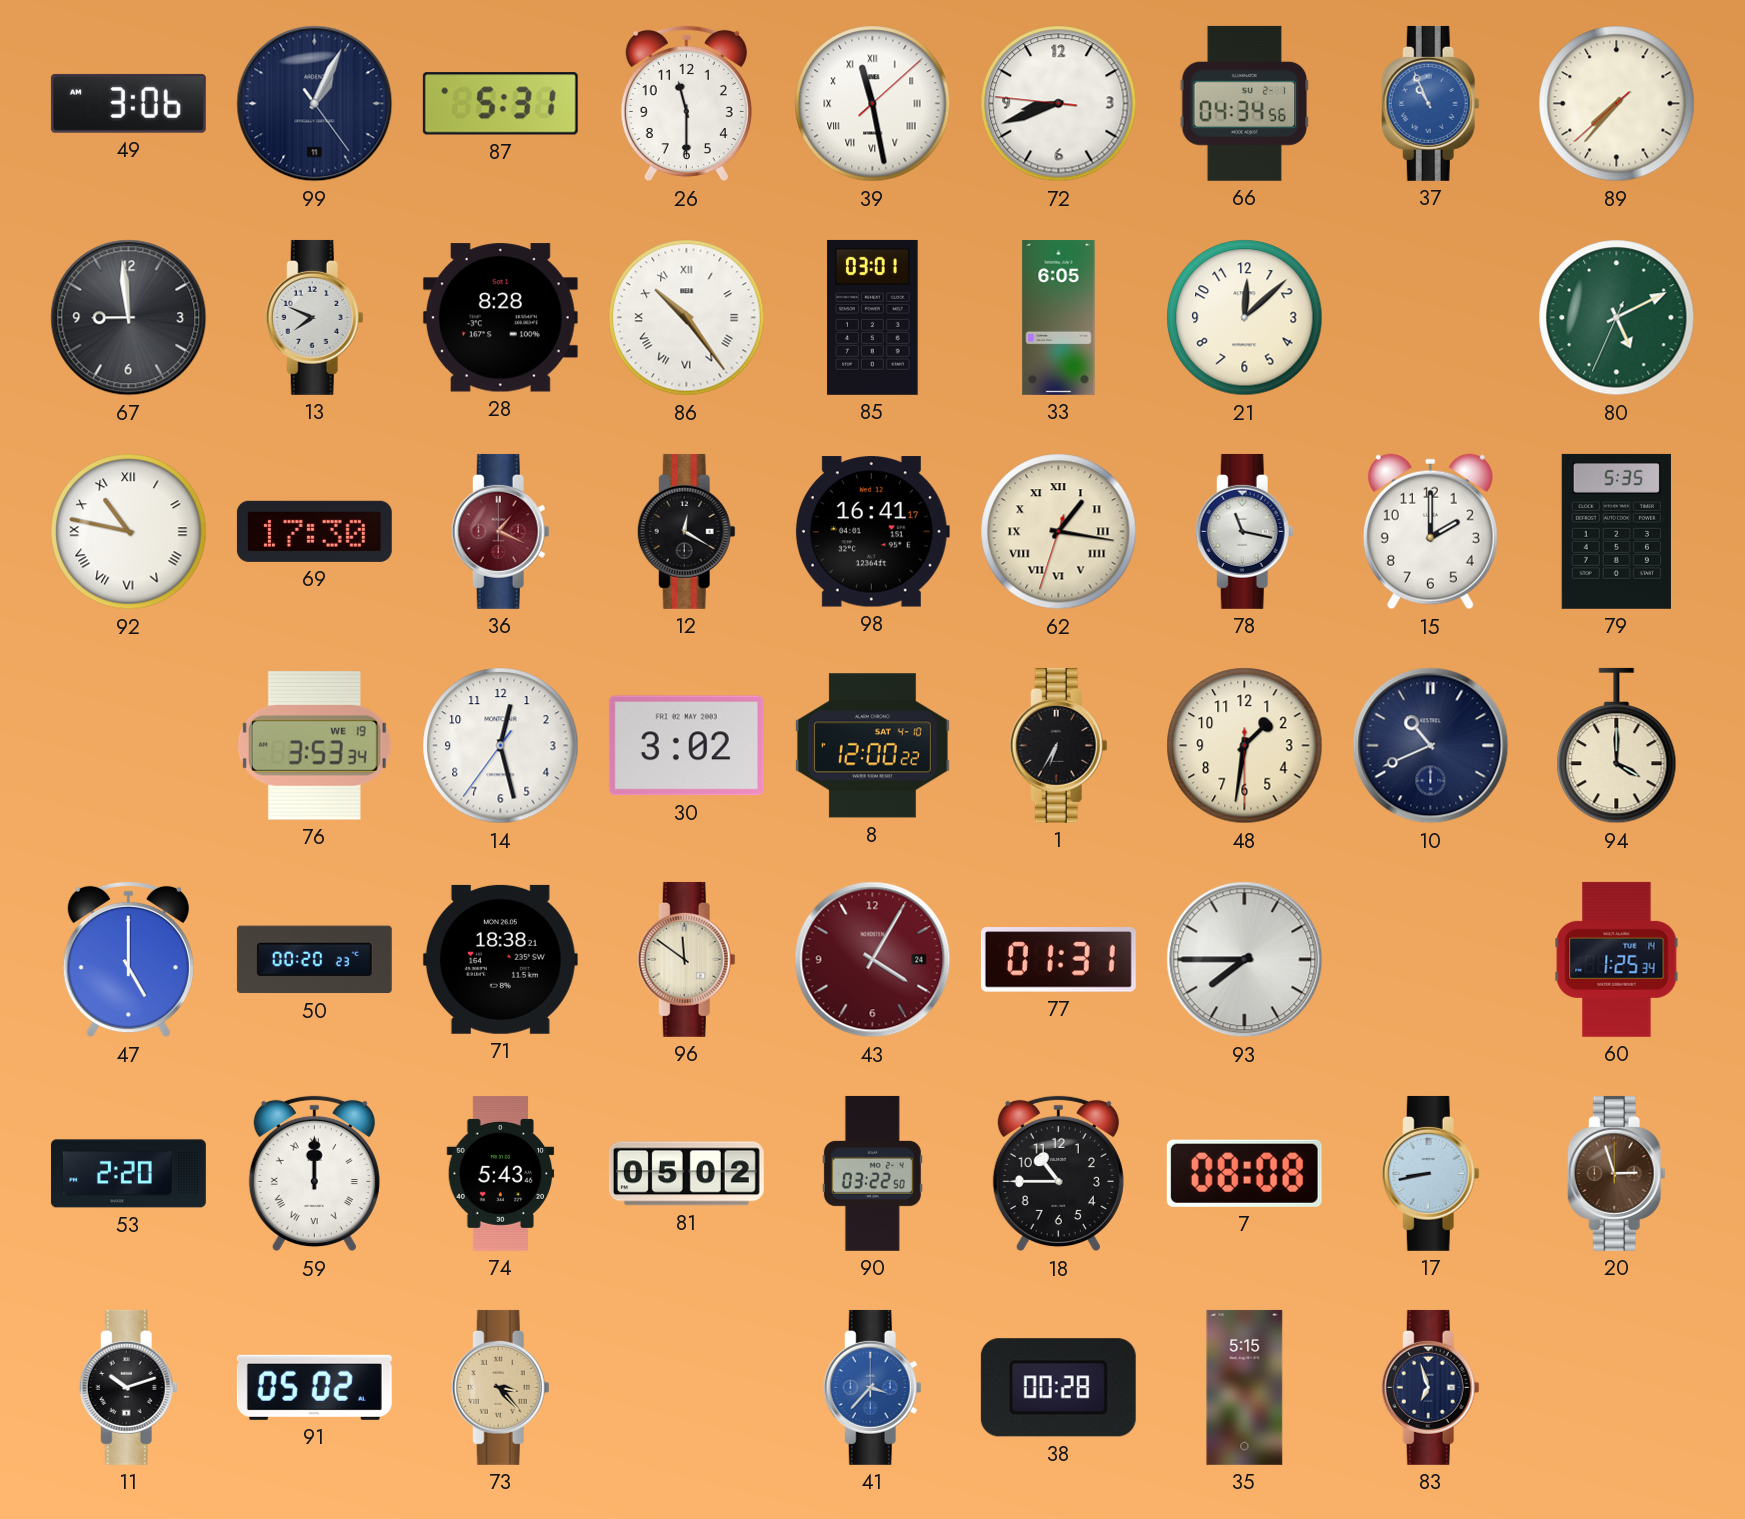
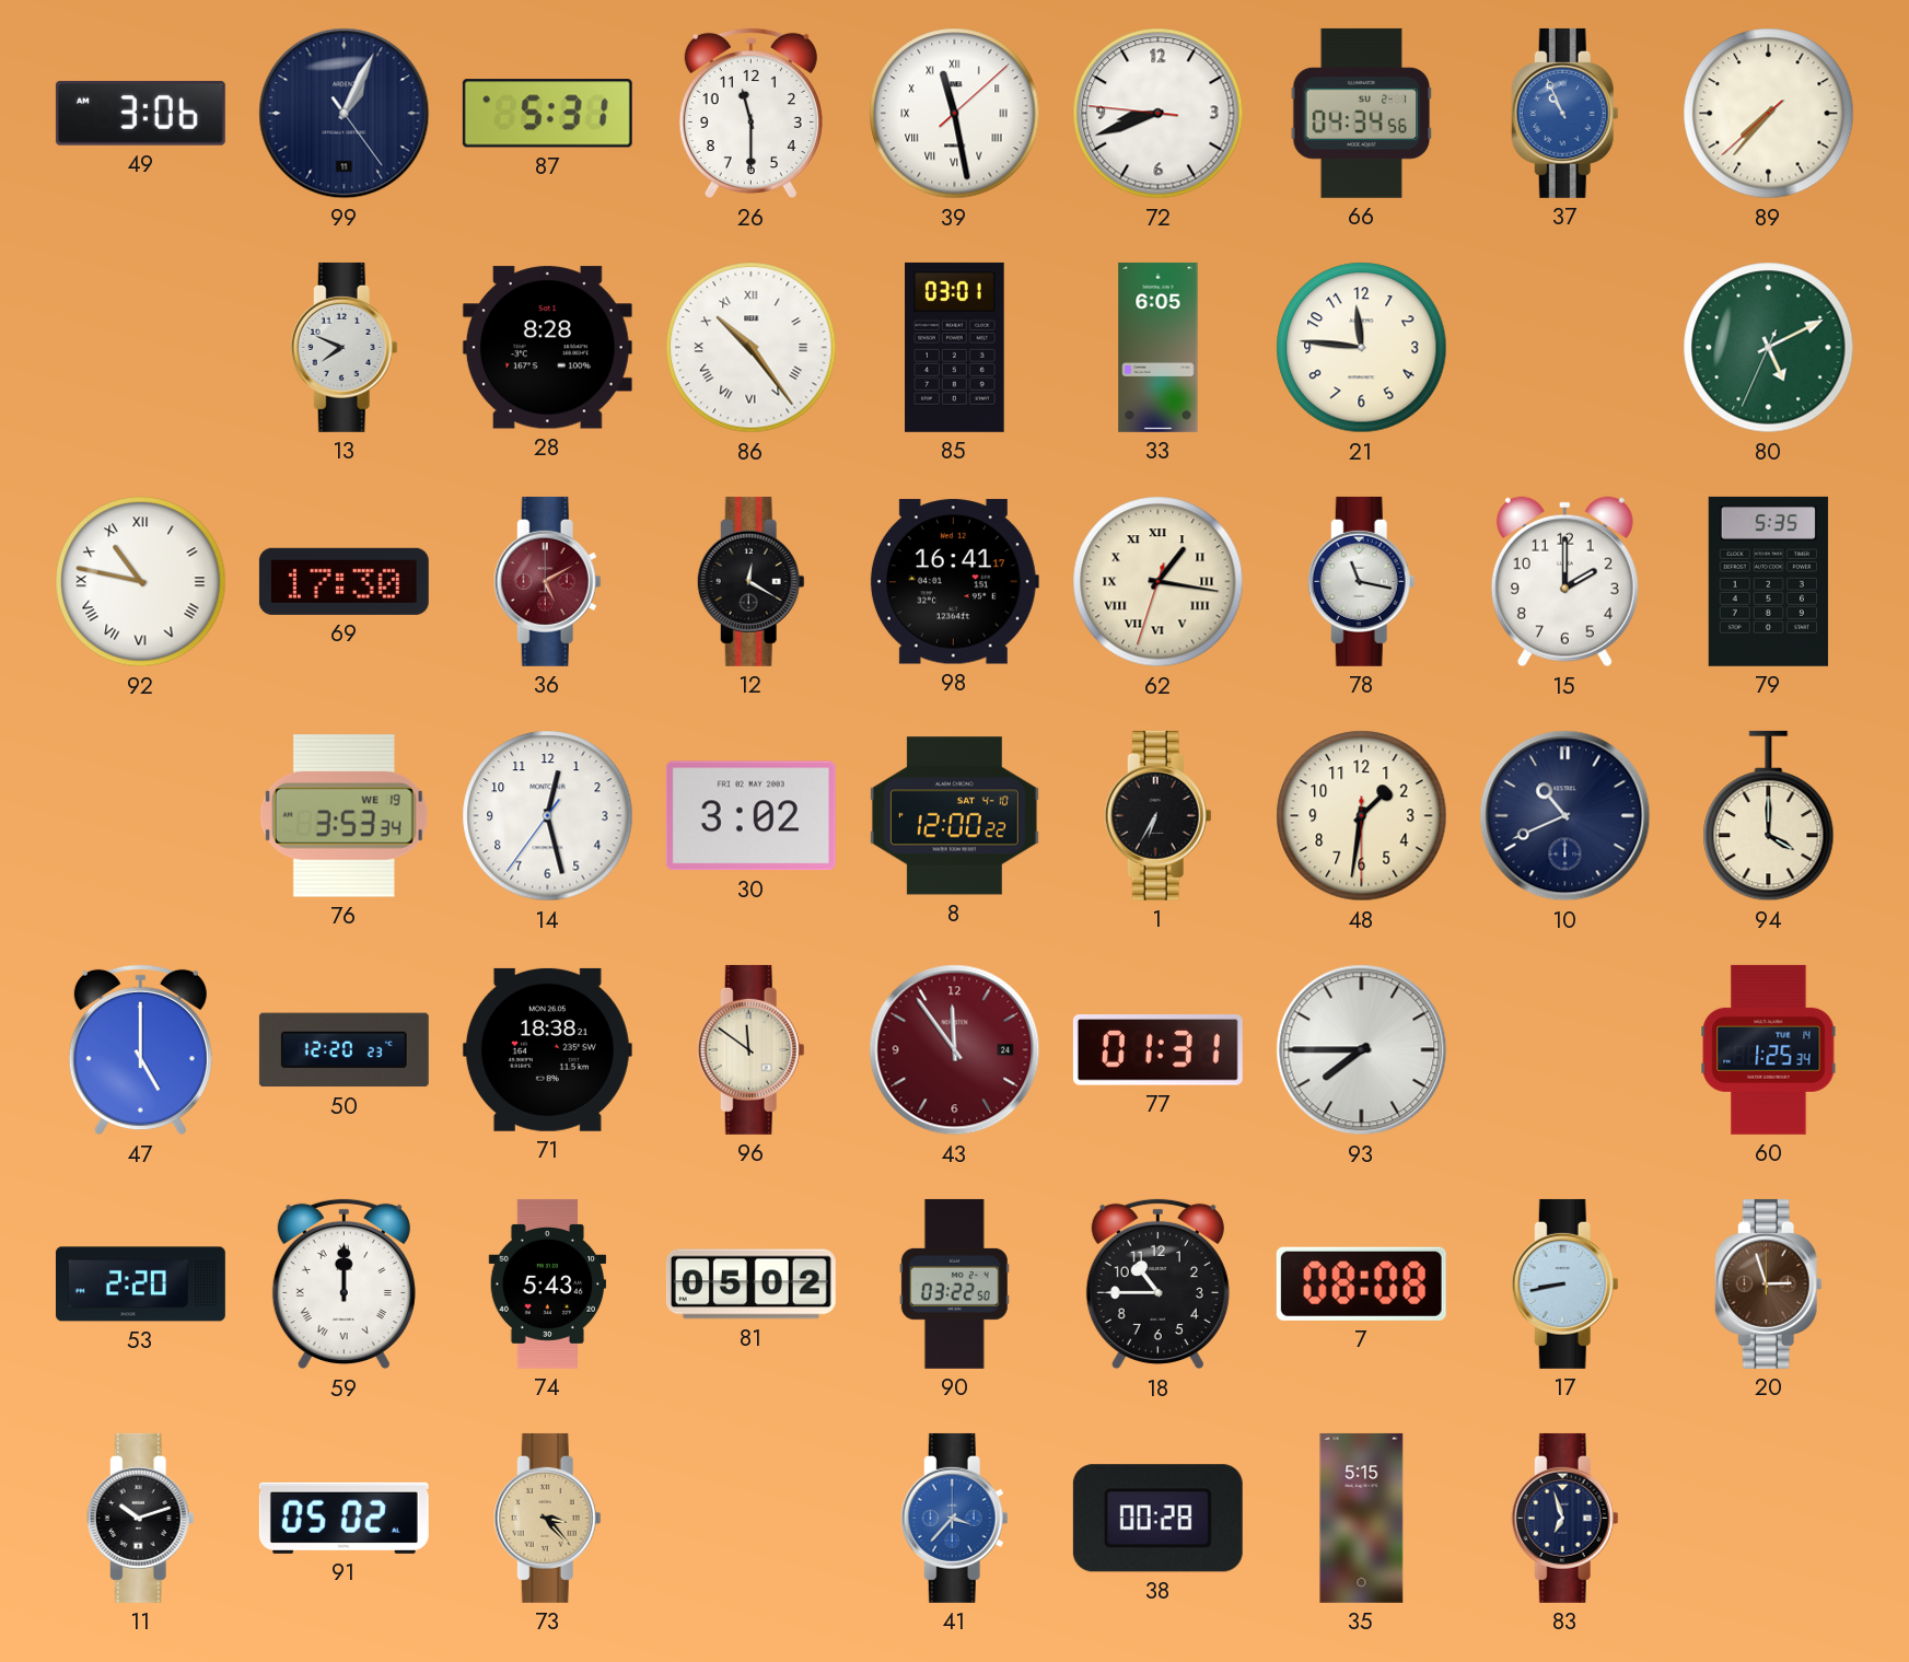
67: 8:59 -> none (129, 318)
21: 12:08 -> 11:46 (1362, 348)
36: 1:19 -> 5:10 (547, 581)
50: 00:20 -> 12:20 (344, 1050)
43: 4:05 -> 11:54 (955, 1050)
